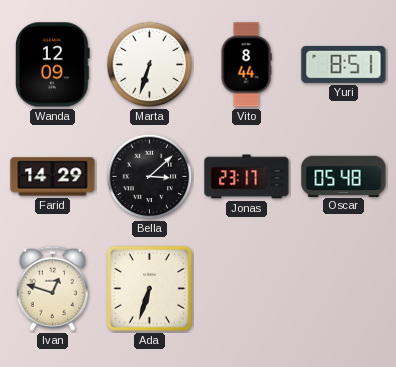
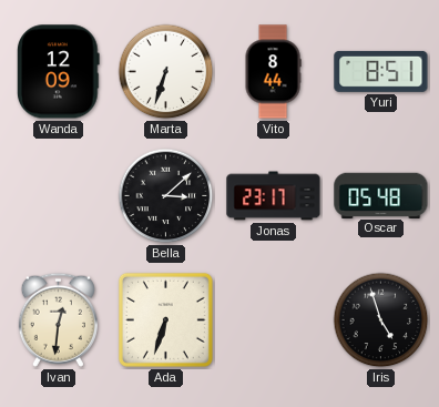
Farid: 14:29 -> none (53, 177)
Ivan: 12:48 -> 12:31 (58, 319)
Iris: none -> 4:57 (381, 320)
